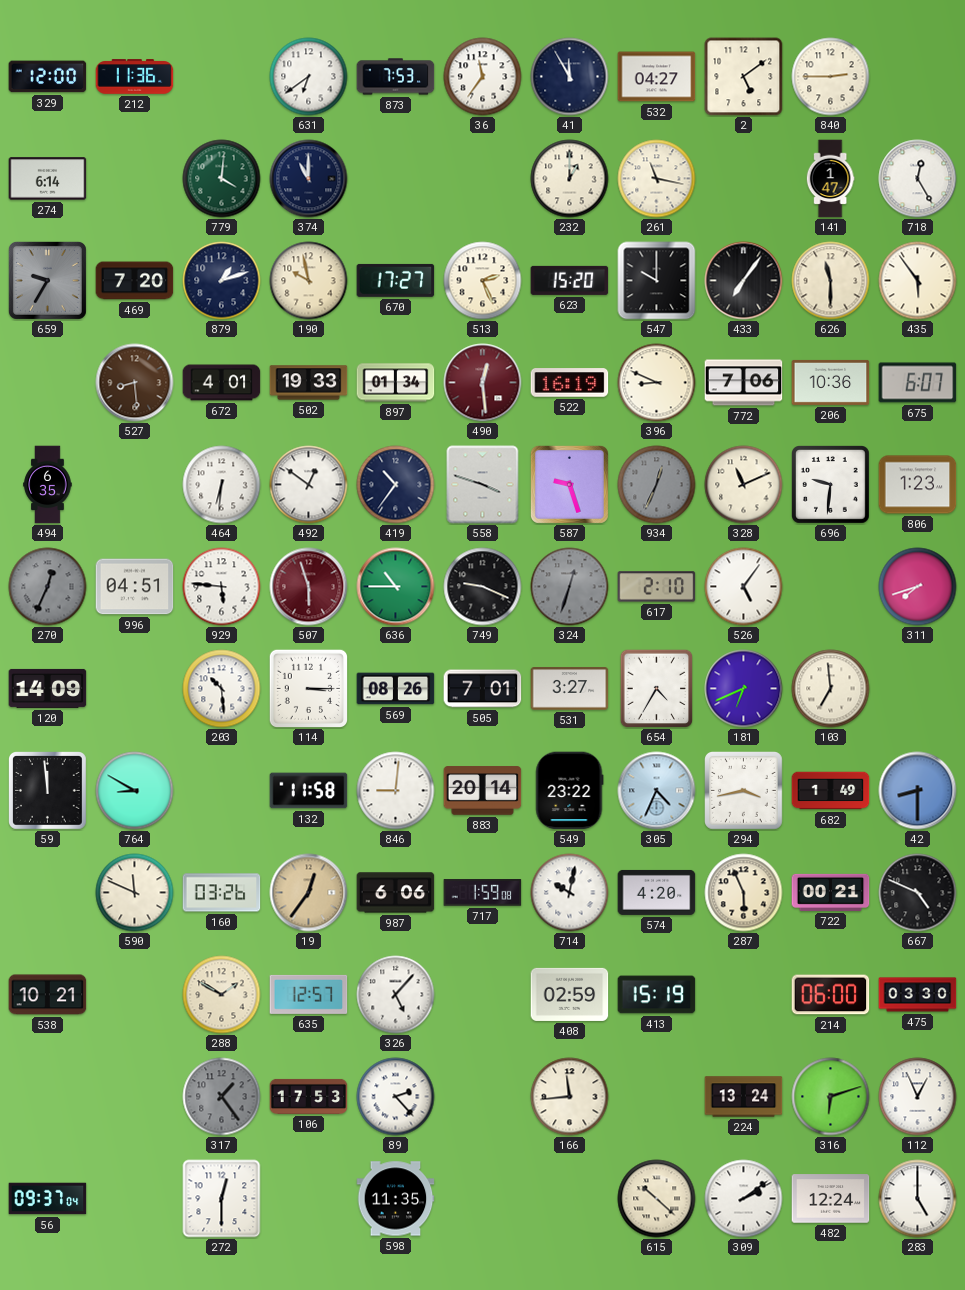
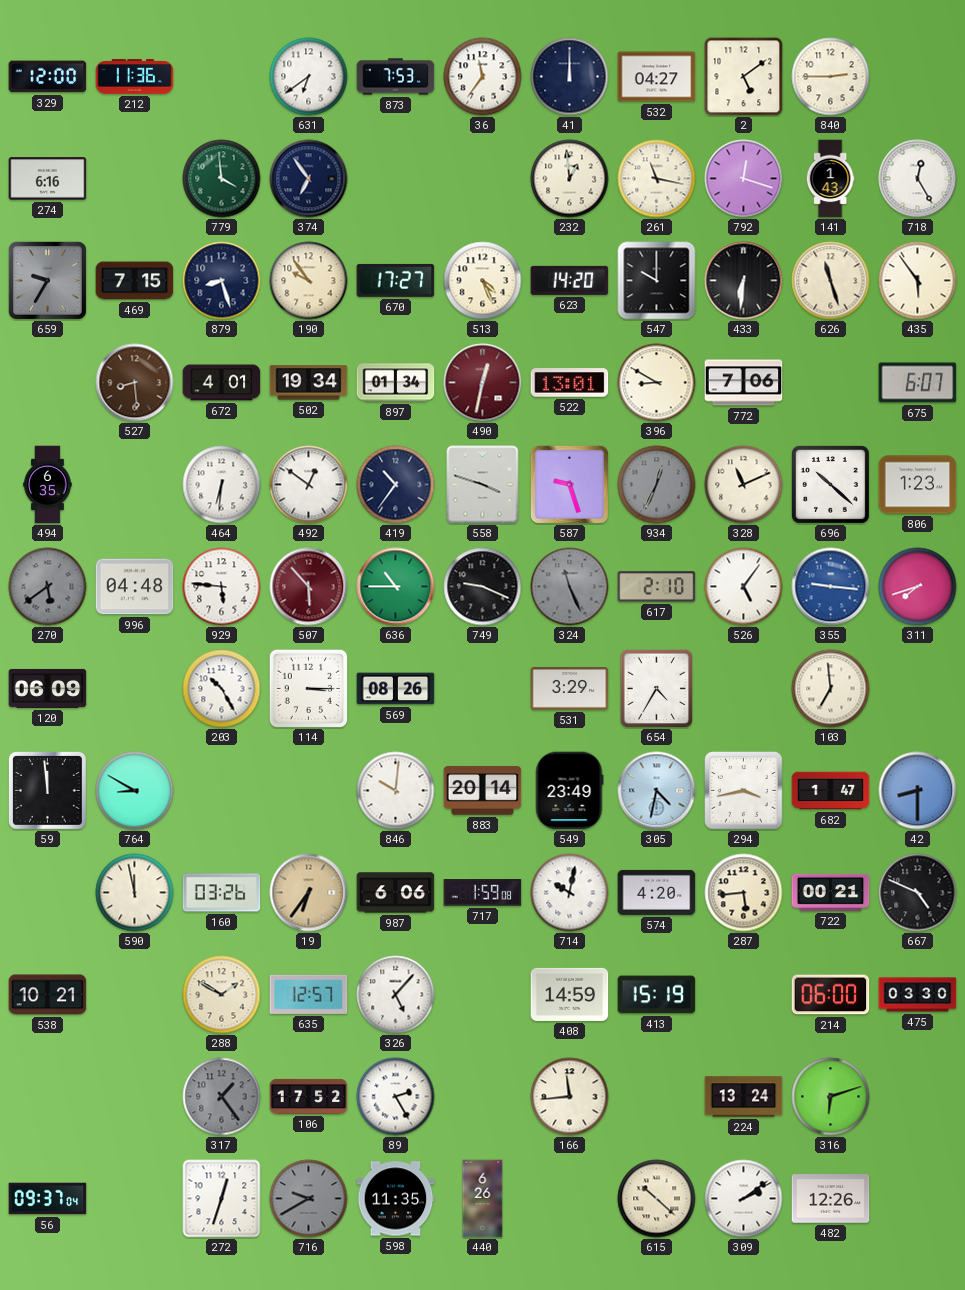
41: 11:55 -> 12:00 (570, 77)
274: 6:14 -> 6:16 (48, 179)
779: 4:01 -> 3:59 (222, 179)
374: 11:00 -> 6:54 (309, 179)
232: 1:00 -> 12:59 (570, 179)
792: none -> 12:18 (744, 179)
141: 1:47 -> 1:43 (830, 179)
469: 7:20 -> 7:15 (135, 281)
879: 1:12 -> 8:27 (222, 281)
190: 9:58 -> 9:54 (309, 281)
513: 2:26 -> 4:26 (483, 281)
623: 15:20 -> 14:20 (570, 280)
433: 7:06 -> 6:31 (744, 281)
626: 11:30 -> 11:27 (831, 281)
502: 19:33 -> 19:34 (309, 383)
490: 12:29 -> 12:32 (483, 383)
522: 16:19 -> 13:01 (570, 383)
396: 8:49 -> 8:50 (657, 383)
206: 10:36 -> none (831, 382)
696: 9:31 -> 10:22 (831, 485)
270: 12:34 -> 5:39 (48, 587)
996: 04:51 -> 04:48 (135, 587)
507: 5:57 -> 5:53 (309, 587)
324: 12:33 -> 11:26 (570, 587)
355: none -> 9:16 (831, 587)
120: 14:09 -> 06:09 (48, 688)
203: 10:29 -> 10:25 (222, 689)
505: 7:01 -> none (483, 689)
531: 3:27 -> 3:29 (570, 689)
181: 6:41 -> none (744, 689)
132: 11:58 -> none (309, 791)
846: 9:01 -> 10:01 (396, 791)
549: 23:22 -> 23:49 (570, 791)
305: 4:34 -> 4:32 (657, 791)
682: 1:49 -> 1:47 (831, 791)
590: 11:49 -> 11:58 (135, 893)
19: 12:36 -> 6:36 (309, 893)
287: 5:56 -> 5:44 (744, 893)
408: 02:59 -> 14:59 (570, 994)
106: 17:53 -> 17:52 (309, 1096)
89: 2:23 -> 2:25 (396, 1097)
112: 12:56 -> none (918, 1097)
272: 12:30 -> 12:33 (222, 1199)
716: none -> 9:40 (309, 1199)
440: none -> 6:26 (483, 1199)
482: 12:24 -> 12:26 (831, 1199)
283: 5:00 -> none (918, 1199)
